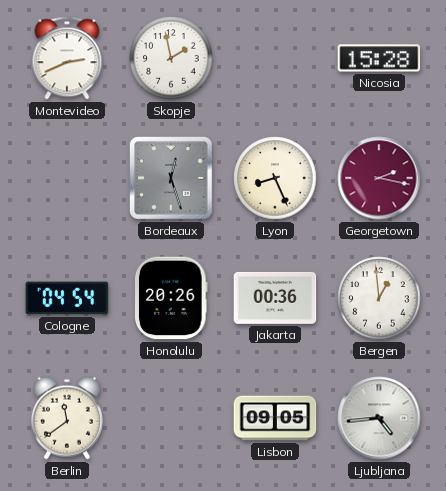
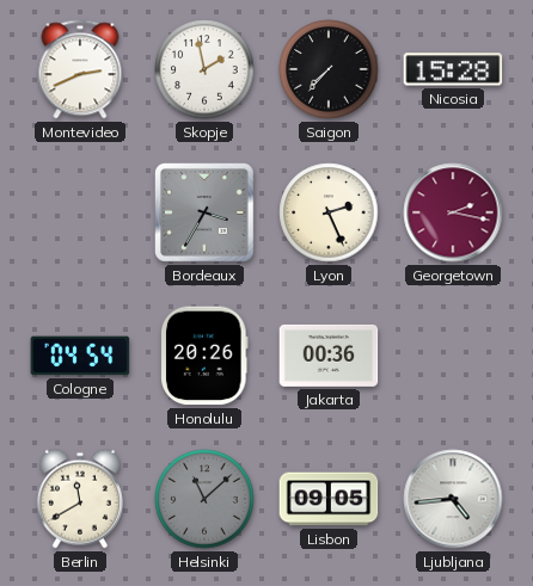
Saigon: none -> 7:37 (329, 69)
Bordeaux: 12:27 -> 3:35 (206, 214)
Lyon: 8:26 -> 2:26 (329, 212)
Bergen: 12:59 -> none (379, 298)
Berlin: 11:39 -> 11:40 (80, 499)
Helsinki: none -> 11:08 (204, 499)
